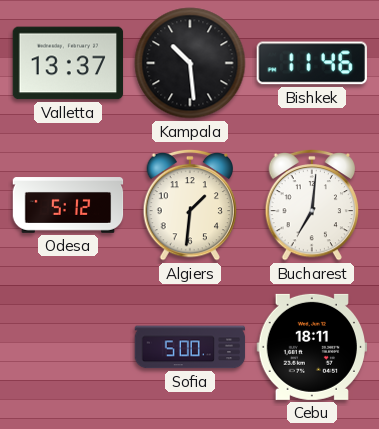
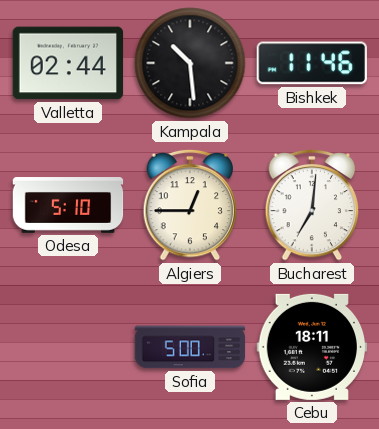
Valletta: 13:37 -> 02:44 (68, 63)
Odesa: 5:12 -> 5:10 (68, 205)
Algiers: 1:31 -> 12:45 (190, 205)
